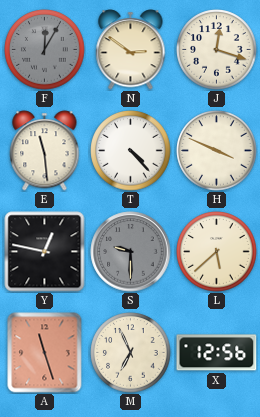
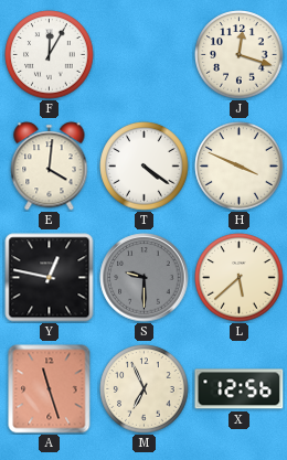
F dial: grey -> white (50, 55)
N: 2:51 -> none (131, 50)
E: 11:29 -> 4:01 (50, 167)
T: 4:23 -> 4:21 (145, 167)
